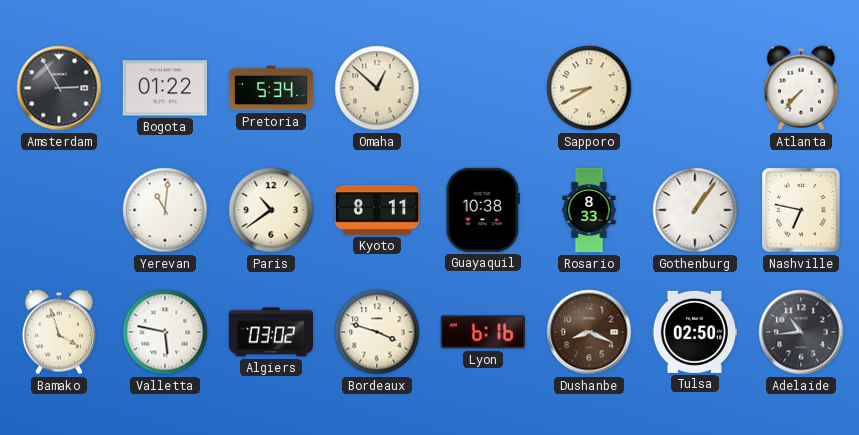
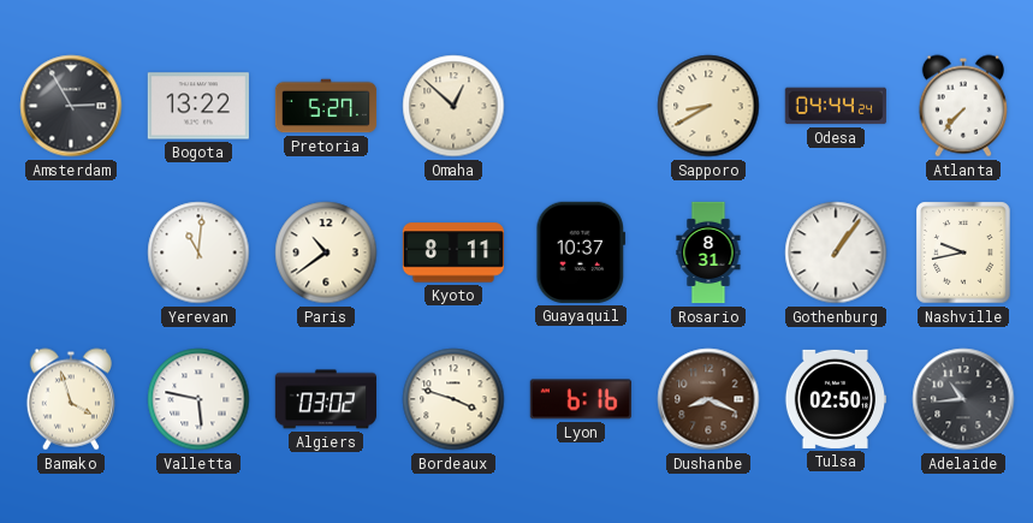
Bogota: 01:22 -> 13:22 (198, 106)
Pretoria: 5:34 -> 5:27 (326, 106)
Odesa: none -> 04:44 (835, 106)
Guayaquil: 10:38 -> 10:37 (581, 252)
Rosario: 8:33 -> 8:31 (708, 252)
Nashville: 6:47 -> 9:43 (963, 252)
